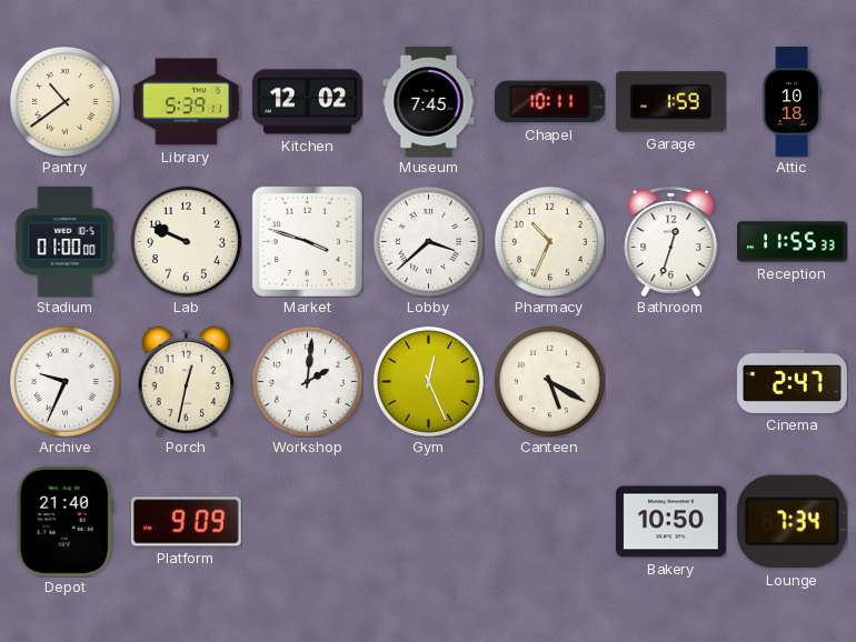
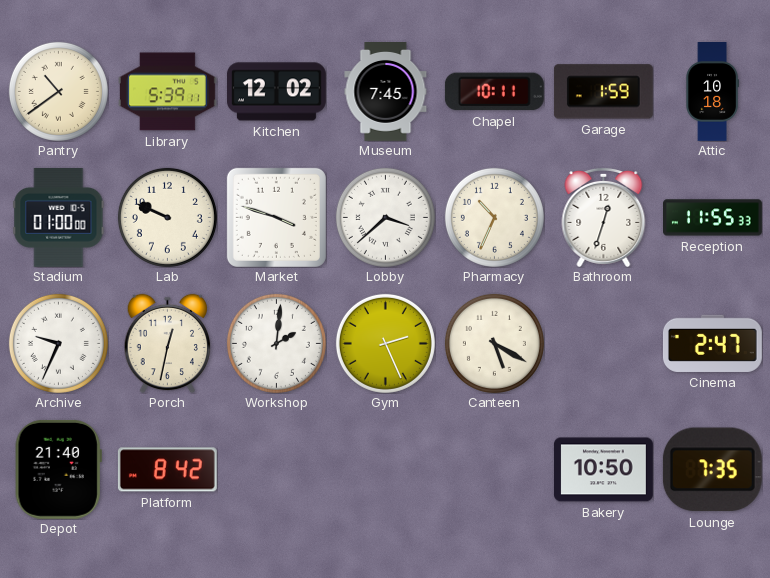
Gym: 12:26 -> 2:26 (385, 343)
Platform: 9:09 -> 8:42 (167, 470)
Lounge: 7:34 -> 7:35 (712, 470)
